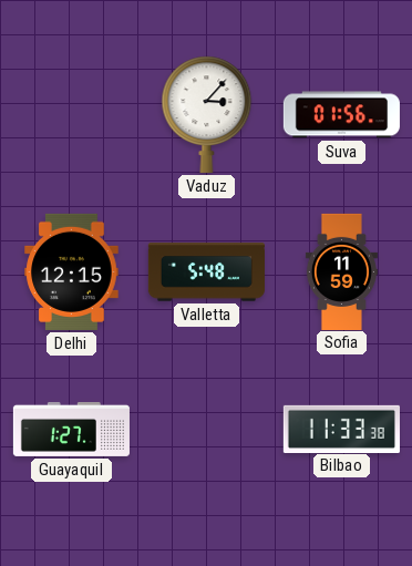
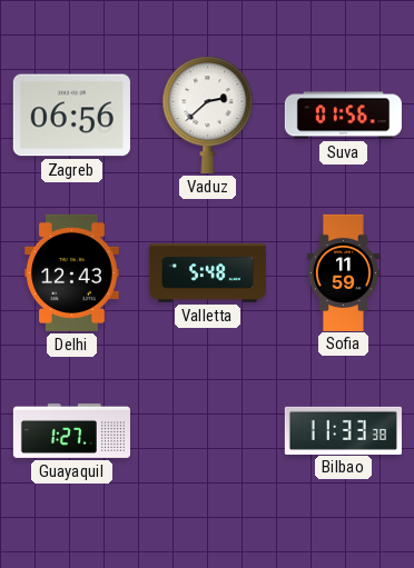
Zagreb: none -> 06:56 (71, 116)
Vaduz: 3:07 -> 2:38 (208, 114)
Delhi: 12:15 -> 12:43 (72, 272)
